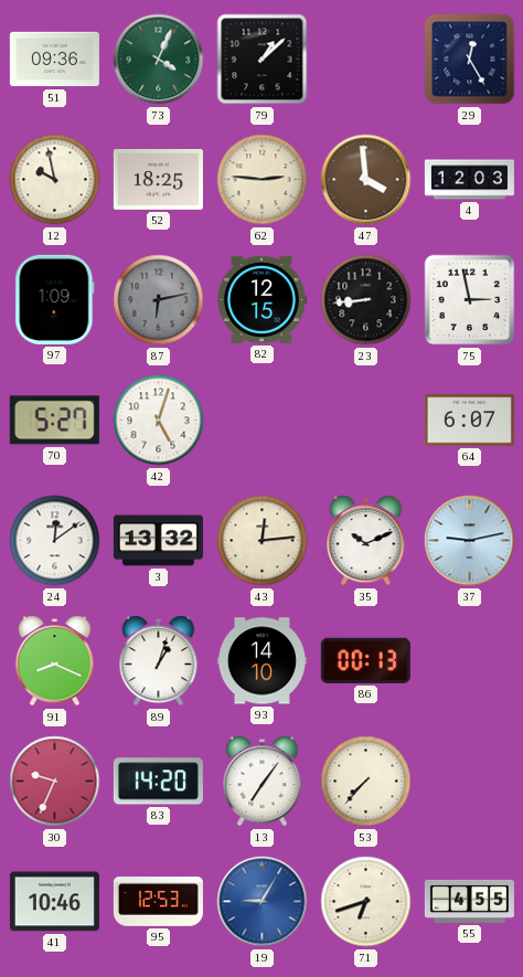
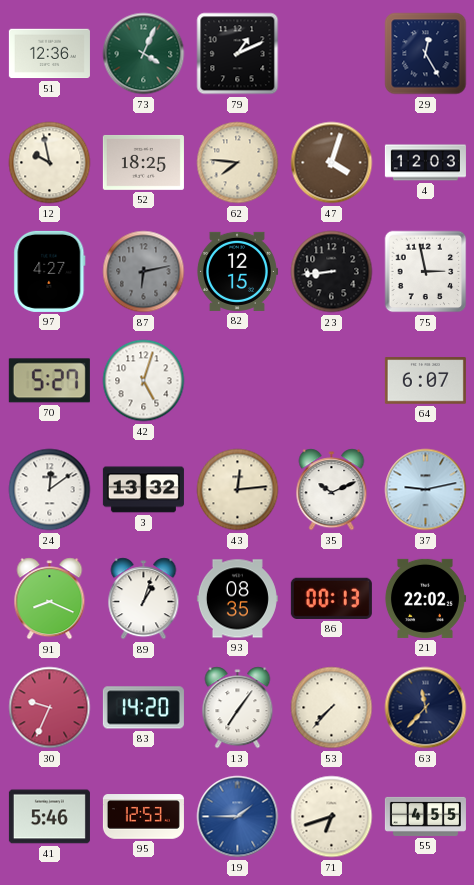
51: 09:36 -> 12:36 (49, 54)
79: 1:08 -> 1:11 (238, 54)
62: 2:46 -> 7:46 (238, 163)
47: 3:59 -> 4:03 (332, 163)
97: 1:09 -> 4:27 (50, 271)
93: 14:10 -> 08:35 (237, 599)
21: none -> 22:02 (425, 598)
63: none -> 11:37 (426, 708)
41: 10:46 -> 5:46 (49, 817)
19: 9:05 -> 1:45 (238, 817)
